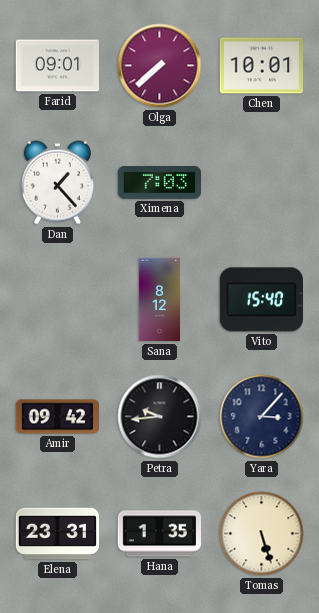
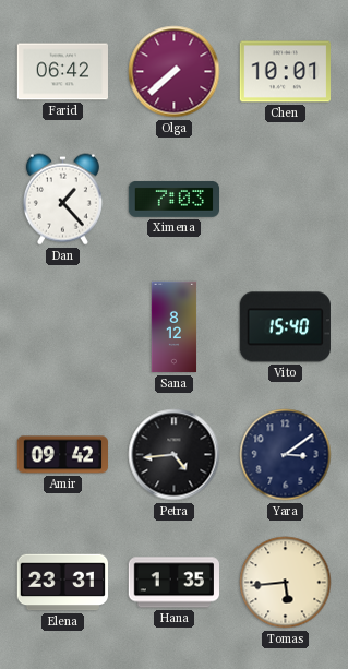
Farid: 09:01 -> 06:42 (63, 72)
Petra: 9:44 -> 4:44 (175, 455)
Yara: 3:07 -> 3:09 (286, 455)
Tomas: 5:27 -> 5:44 (286, 583)
